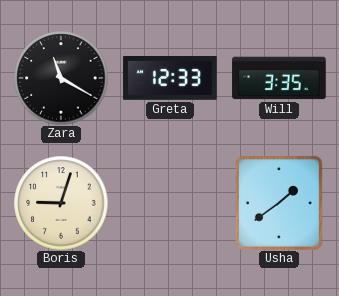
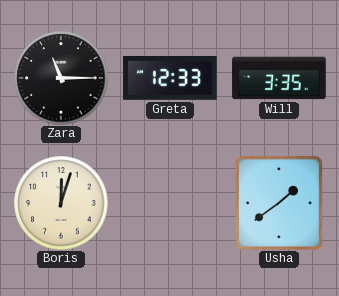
Zara: 11:20 -> 11:15 (61, 78)
Boris: 9:03 -> 12:03 (61, 203)
